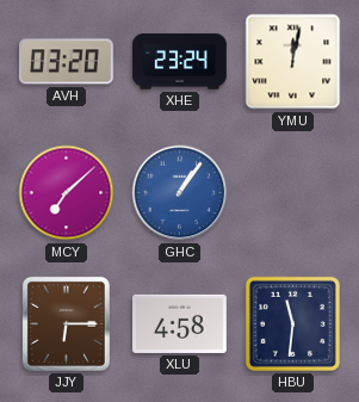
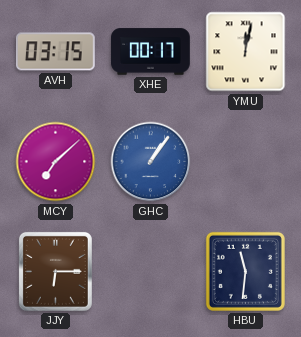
AVH: 03:20 -> 03:15 (56, 52)
XHE: 23:24 -> 00:17 (151, 52)
XLU: 4:58 -> none (180, 323)
